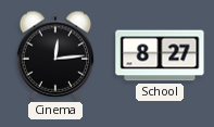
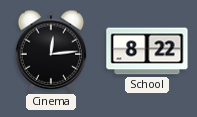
School: 8:27 -> 8:22 (147, 51)
